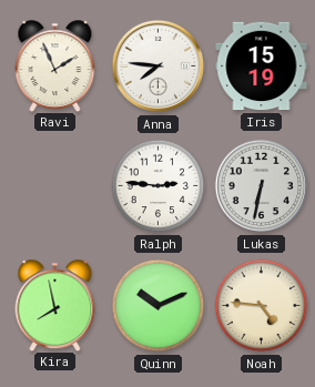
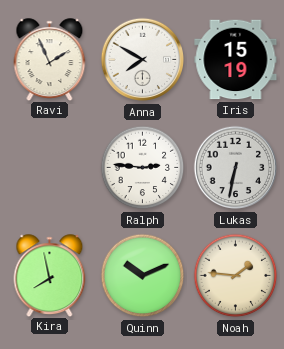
Anna: 7:46 -> 7:50 (143, 60)
Noah: 4:46 -> 1:46 (236, 276)
